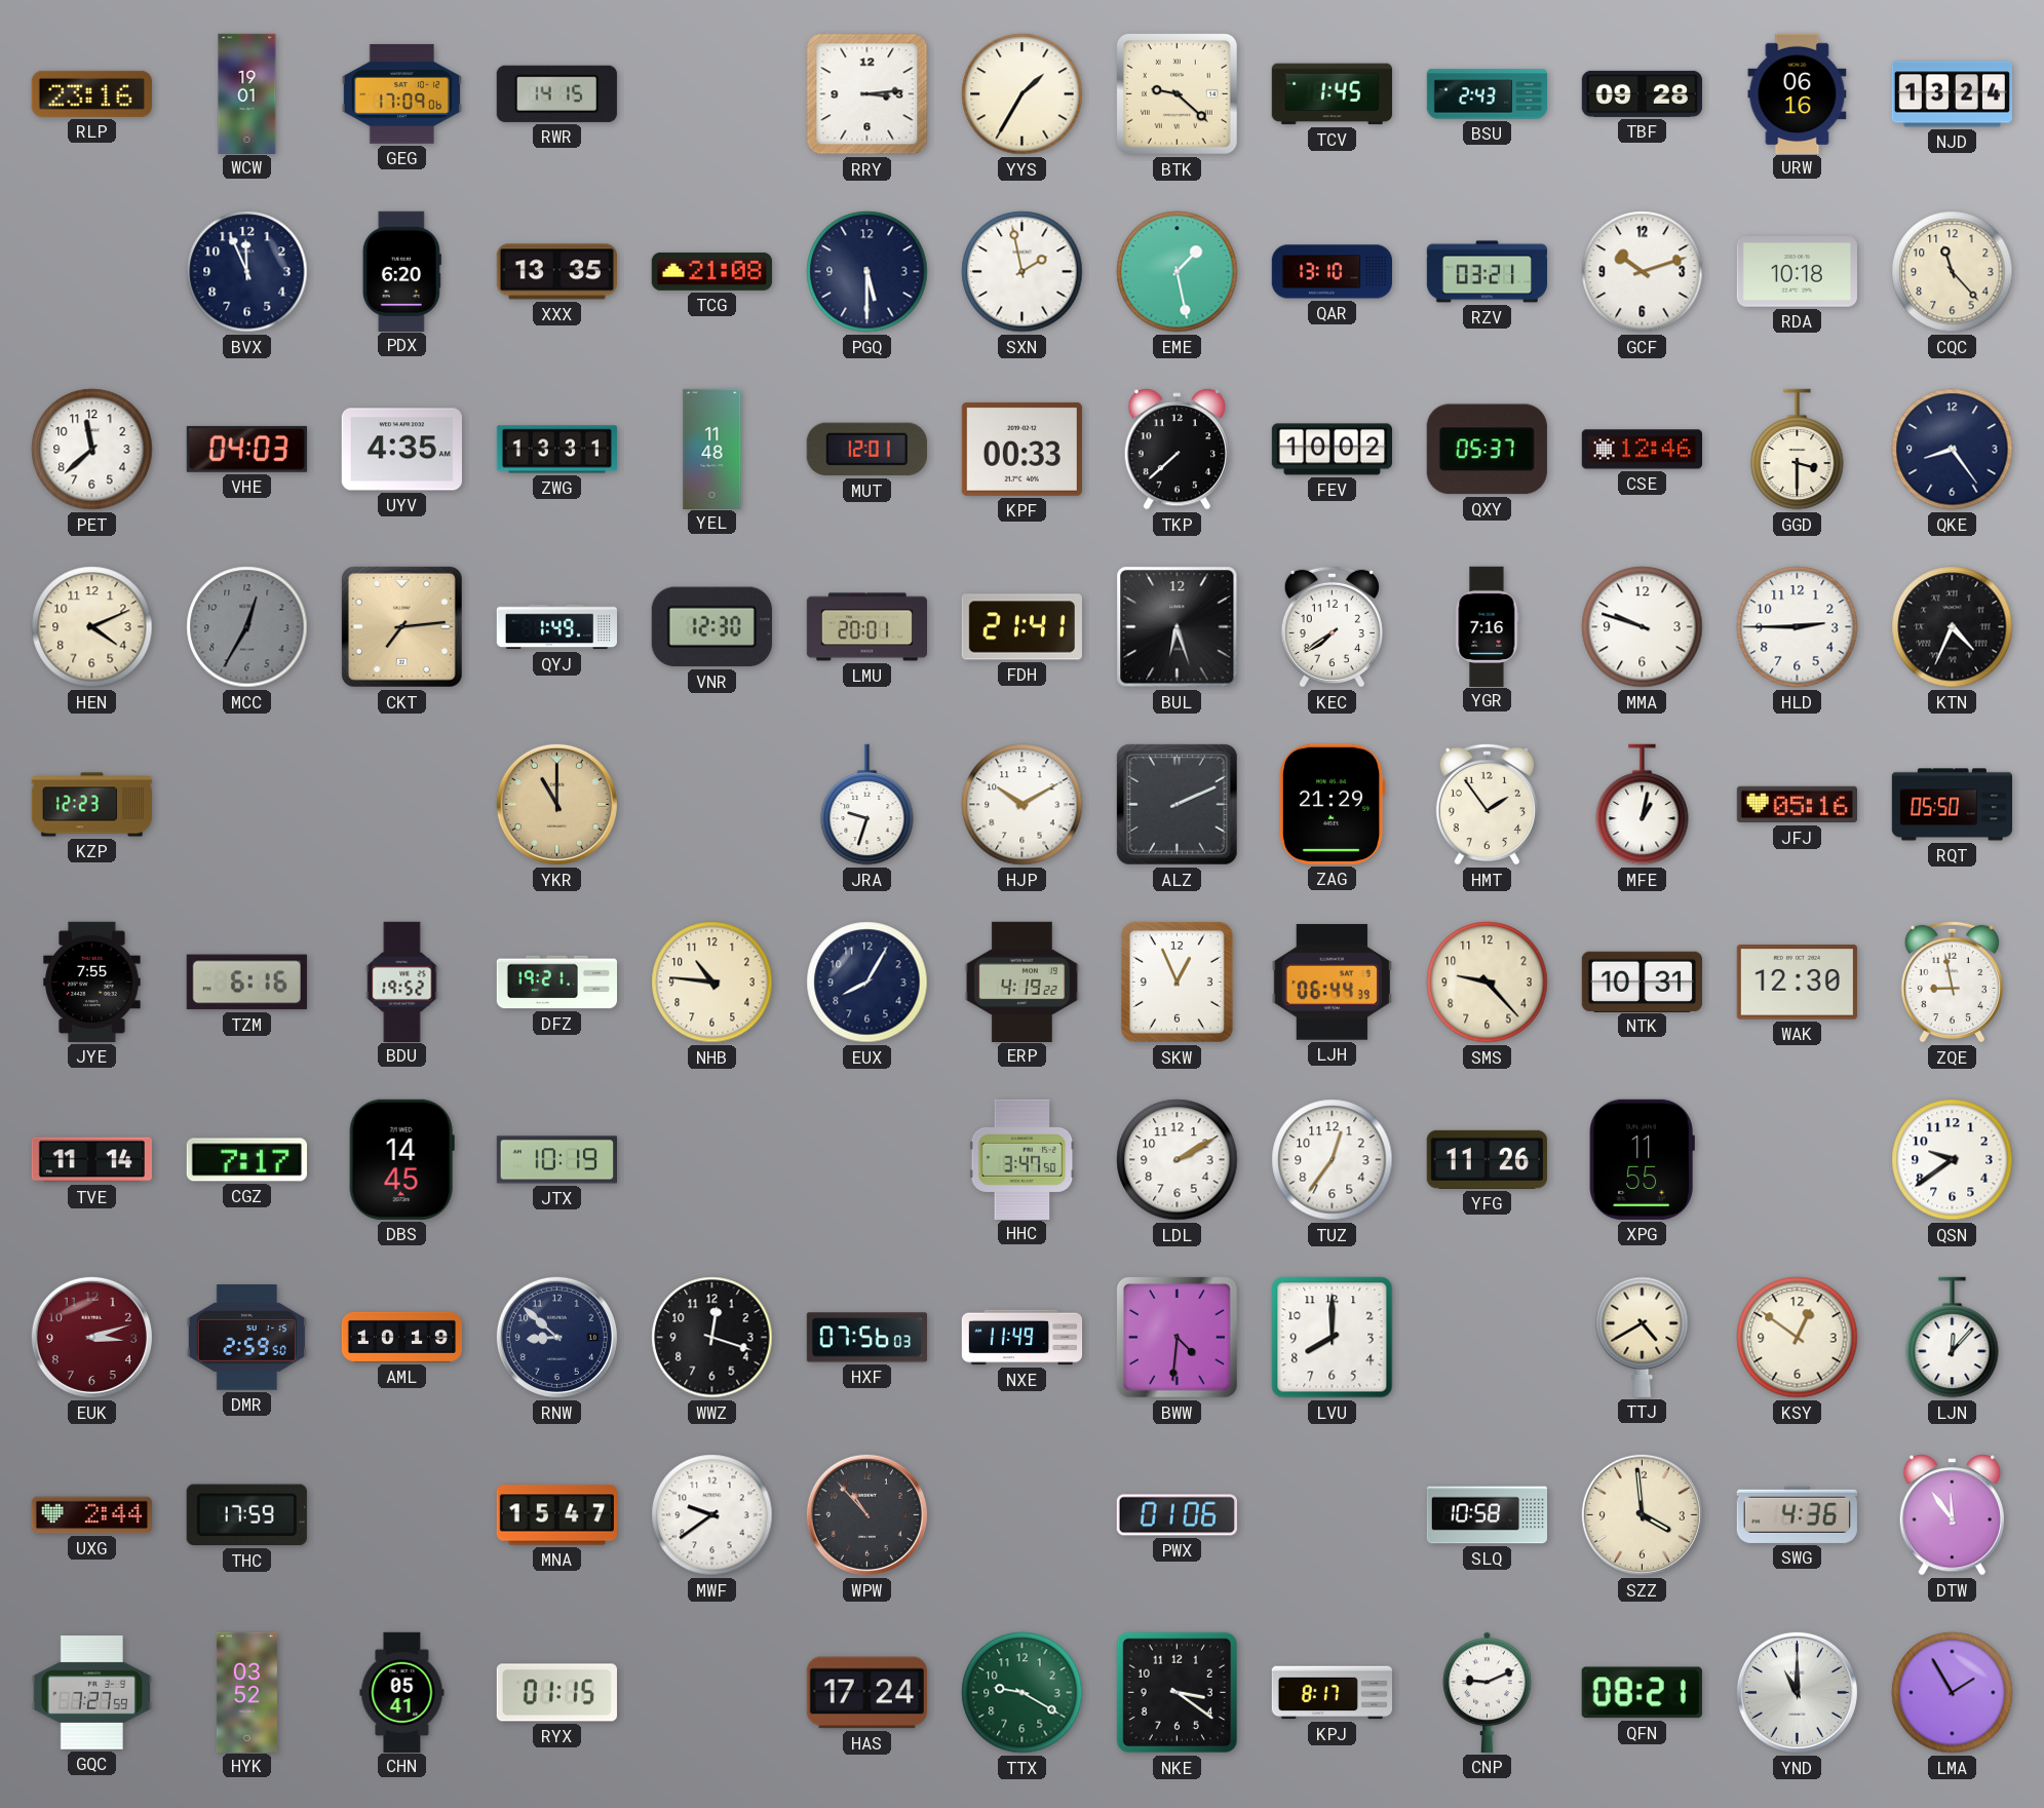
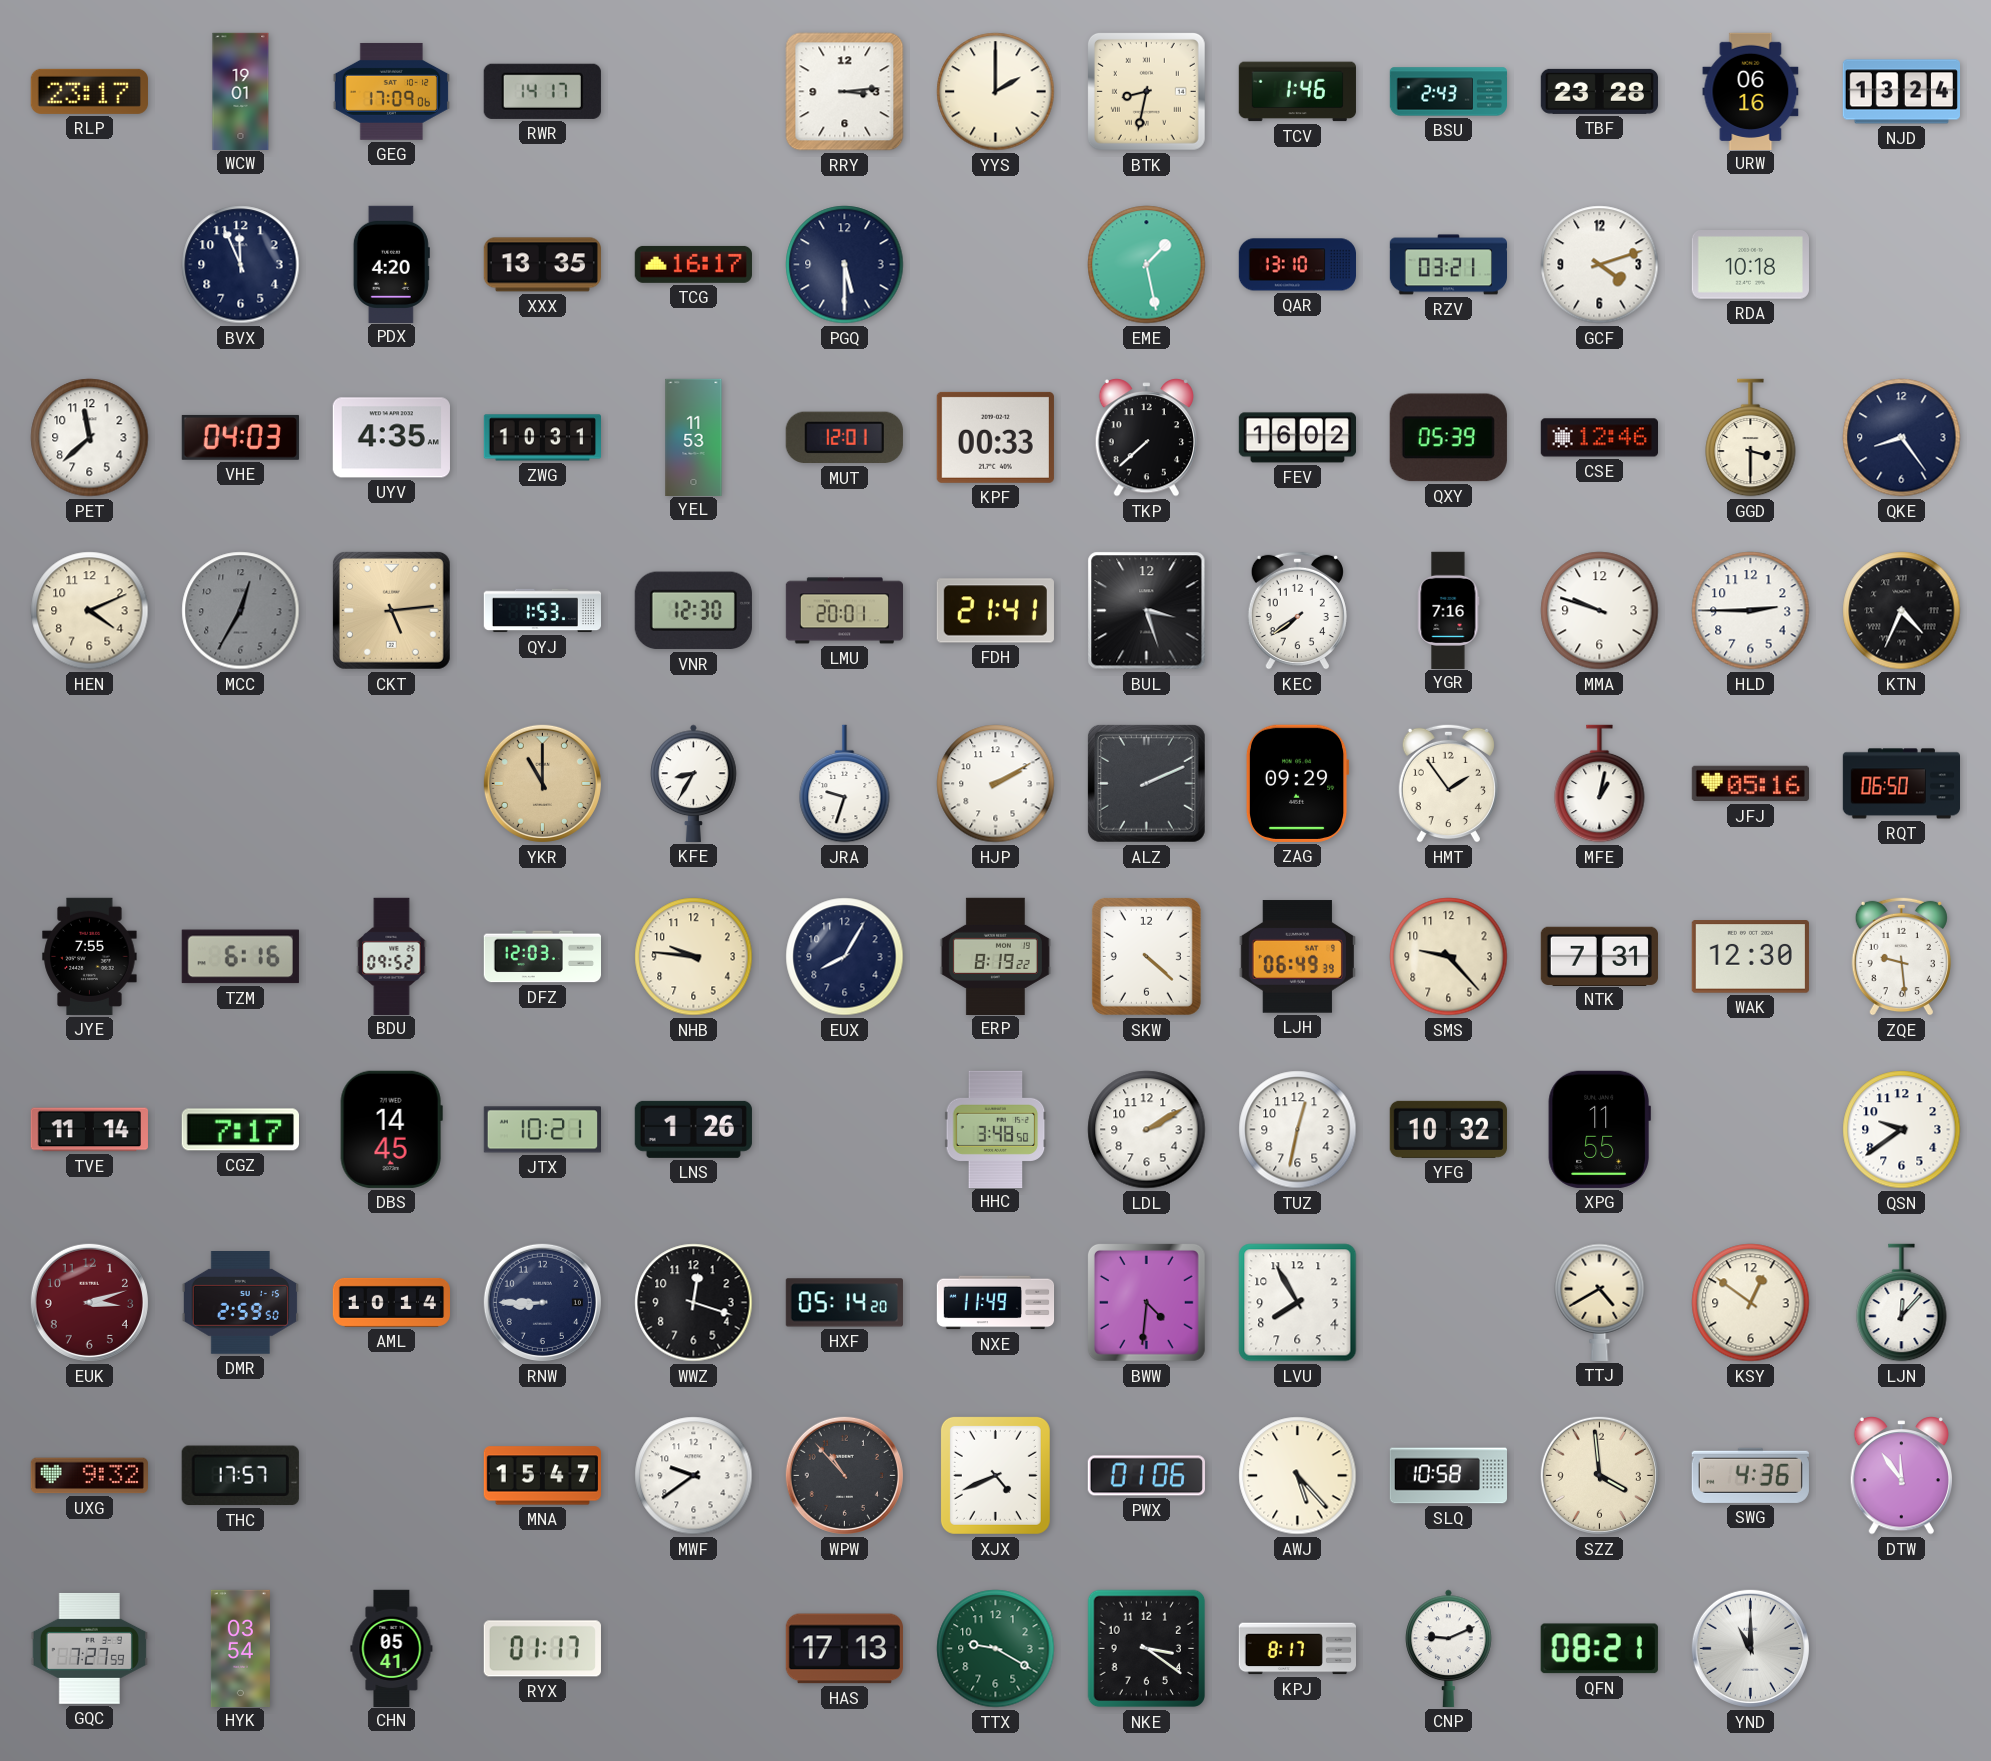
RLP: 23:16 -> 23:17 (89, 91)
RWR: 14:15 -> 14:17 (542, 91)
YYS: 1:35 -> 2:00 (996, 92)
BTK: 9:22 -> 8:32 (1146, 91)
TCV: 1:45 -> 1:46 (1297, 92)
TBF: 09:28 -> 23:28 (1599, 91)
PDX: 6:20 -> 4:20 (391, 264)
TCG: 21:08 -> 16:17 (693, 264)
SXN: 1:58 -> none (1023, 272)
GCF: 10:12 -> 4:12 (1600, 265)
CQC: 11:23 -> none (1953, 272)
ZWG: 13:31 -> 10:31 (542, 438)
YEL: 11:48 -> 11:53 (694, 437)
FEV: 10:02 -> 16:02 (1297, 438)
QXY: 05:37 -> 05:39 (1448, 438)
CKT: 7:14 -> 5:14 (391, 610)
QYJ: 1:49 -> 1:53 (542, 611)
BUL: 6:27 -> 3:27 (1147, 611)
KZP: 12:23 -> none (92, 805)
KFE: none -> 8:35 (694, 783)
HJP: 10:10 -> 2:10 (996, 784)
ZAG: 21:29 -> 09:29 (1297, 783)
RQT: 05:50 -> 06:50 (1901, 784)
BDU: 19:52 -> 09:52 (392, 956)
DFZ: 19:21 -> 12:03 (542, 957)
NHB: 10:46 -> 9:46 (694, 957)
ERP: 4:19 -> 8:19 (995, 956)
SKW: 12:56 -> 4:22 (1146, 956)
LJH: 06:44 -> 06:49 (1297, 957)
NTK: 10:31 -> 7:31 (1599, 956)
ZQE: 8:58 -> 9:29 (1901, 956)
JTX: 10:19 -> 10:21 (542, 1130)
LNS: none -> 1:26 (693, 1129)
HHC: 3:47 -> 3:48 (996, 1129)
TUZ: 12:36 -> 12:32 (1298, 1130)
YFG: 11:26 -> 10:32 (1448, 1129)
AML: 10:19 -> 10:14 (391, 1302)
RNW: 8:52 -> 8:45 (542, 1302)
HXF: 07:56 -> 05:14 (844, 1303)
LVU: 8:00 -> 7:55 (1298, 1303)
UXG: 2:44 -> 9:32 (89, 1476)
THC: 17:59 -> 17:57 (240, 1476)
XJX: none -> 4:41 (995, 1475)
AWJ: none -> 5:23 (1298, 1476)
HYK: 03:52 -> 03:54 (240, 1648)
RYX: 01:15 -> 01:17 (542, 1649)
HAS: 17:24 -> 17:13 (844, 1649)
LMA: 1:55 -> none (1953, 1693)
